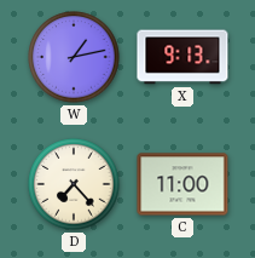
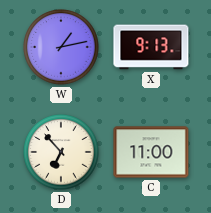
D: 7:23 -> 6:53 (61, 152)
